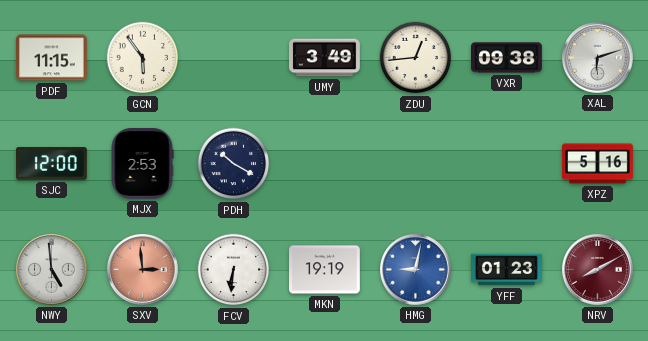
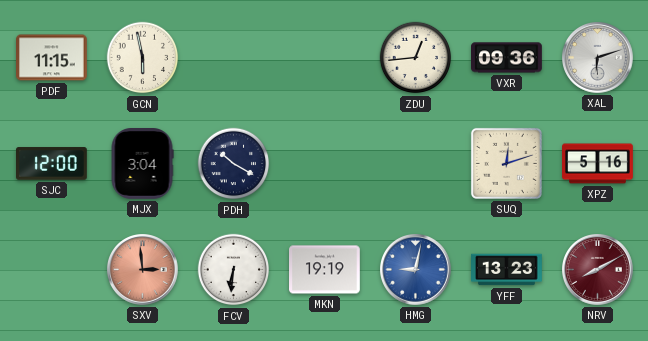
GCN: 5:54 -> 5:58 (143, 58)
UMY: 3:49 -> none (325, 58)
VXR: 09:38 -> 09:36 (507, 58)
MJX: 2:53 -> 3:04 (142, 164)
SUQ: none -> 12:12 (506, 163)
NWY: 4:59 -> none (52, 270)
YFF: 01:23 -> 13:23 (507, 270)
